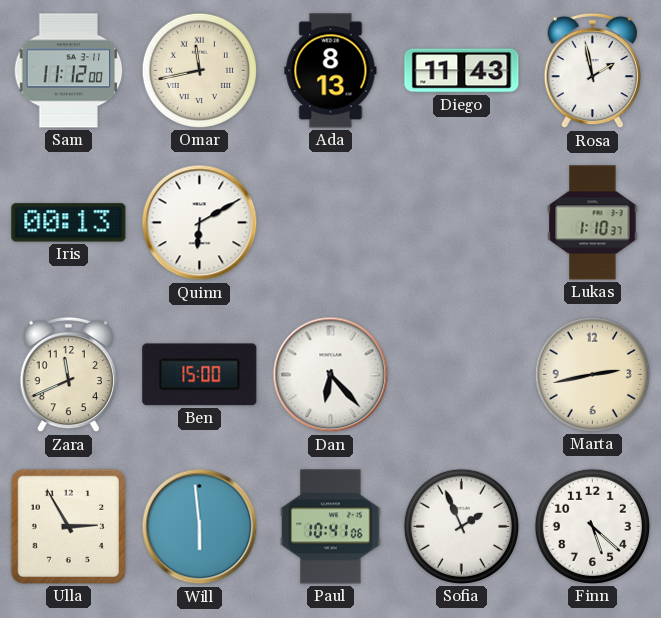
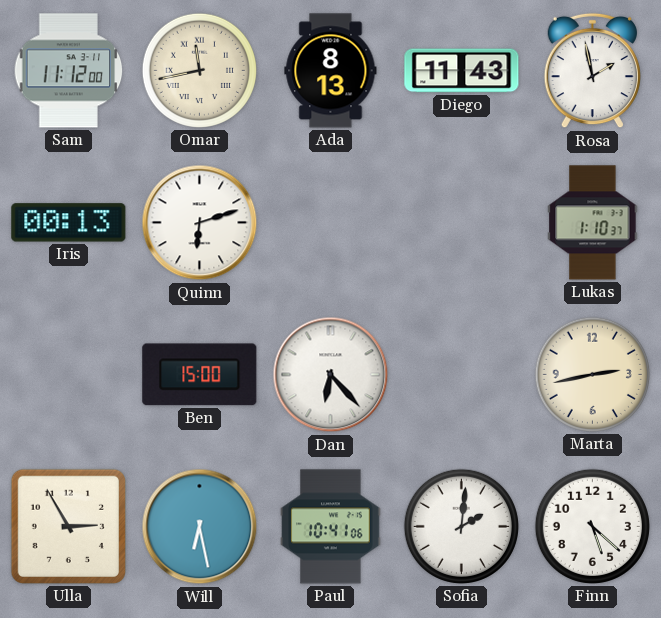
Quinn: 6:10 -> 6:12 (200, 223)
Zara: 11:41 -> none (68, 375)
Will: 5:59 -> 6:28 (200, 527)
Sofia: 1:56 -> 2:01 (461, 526)
